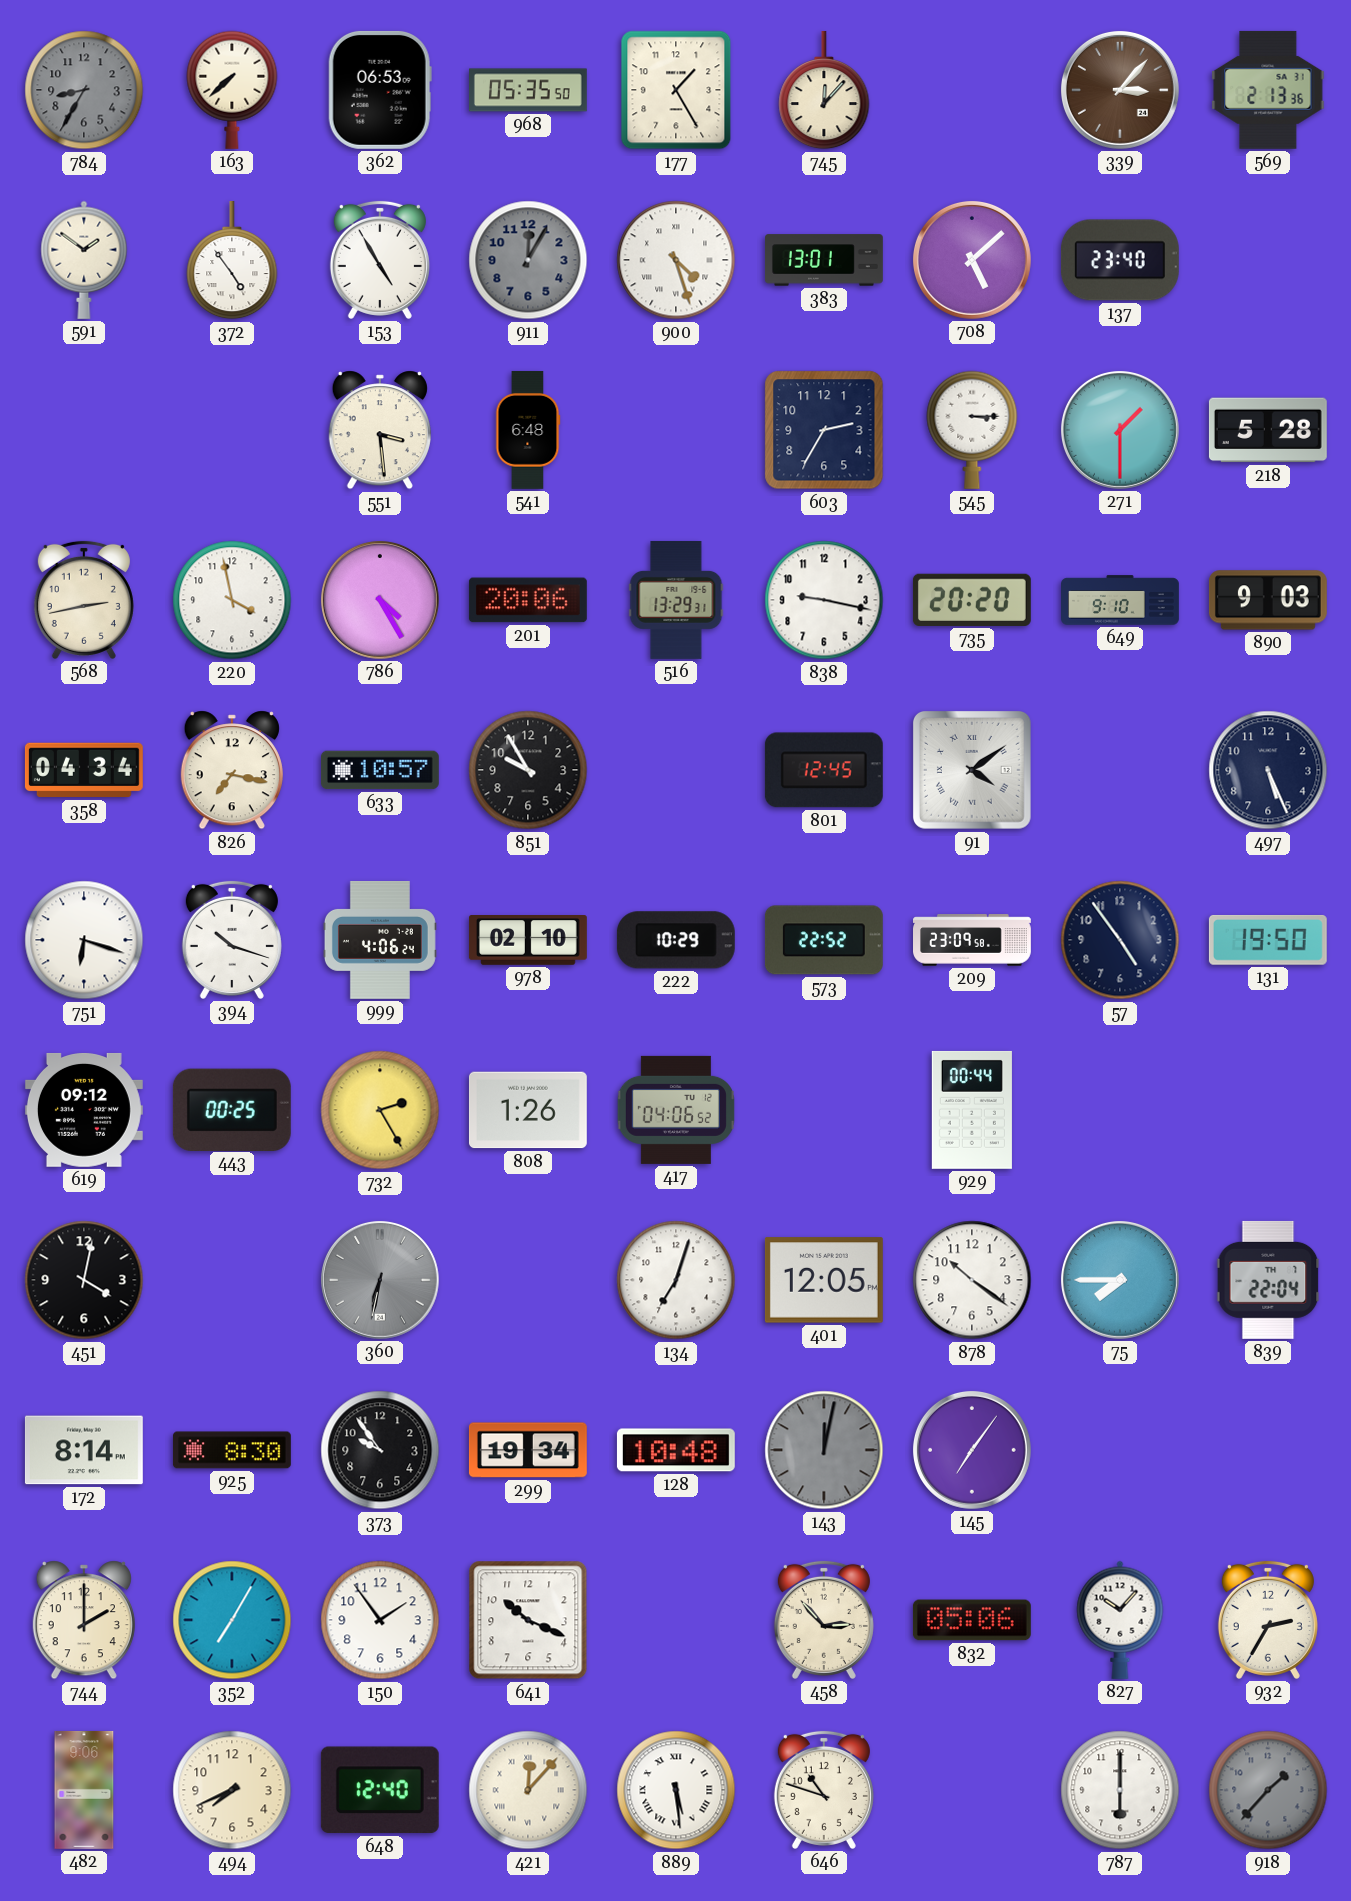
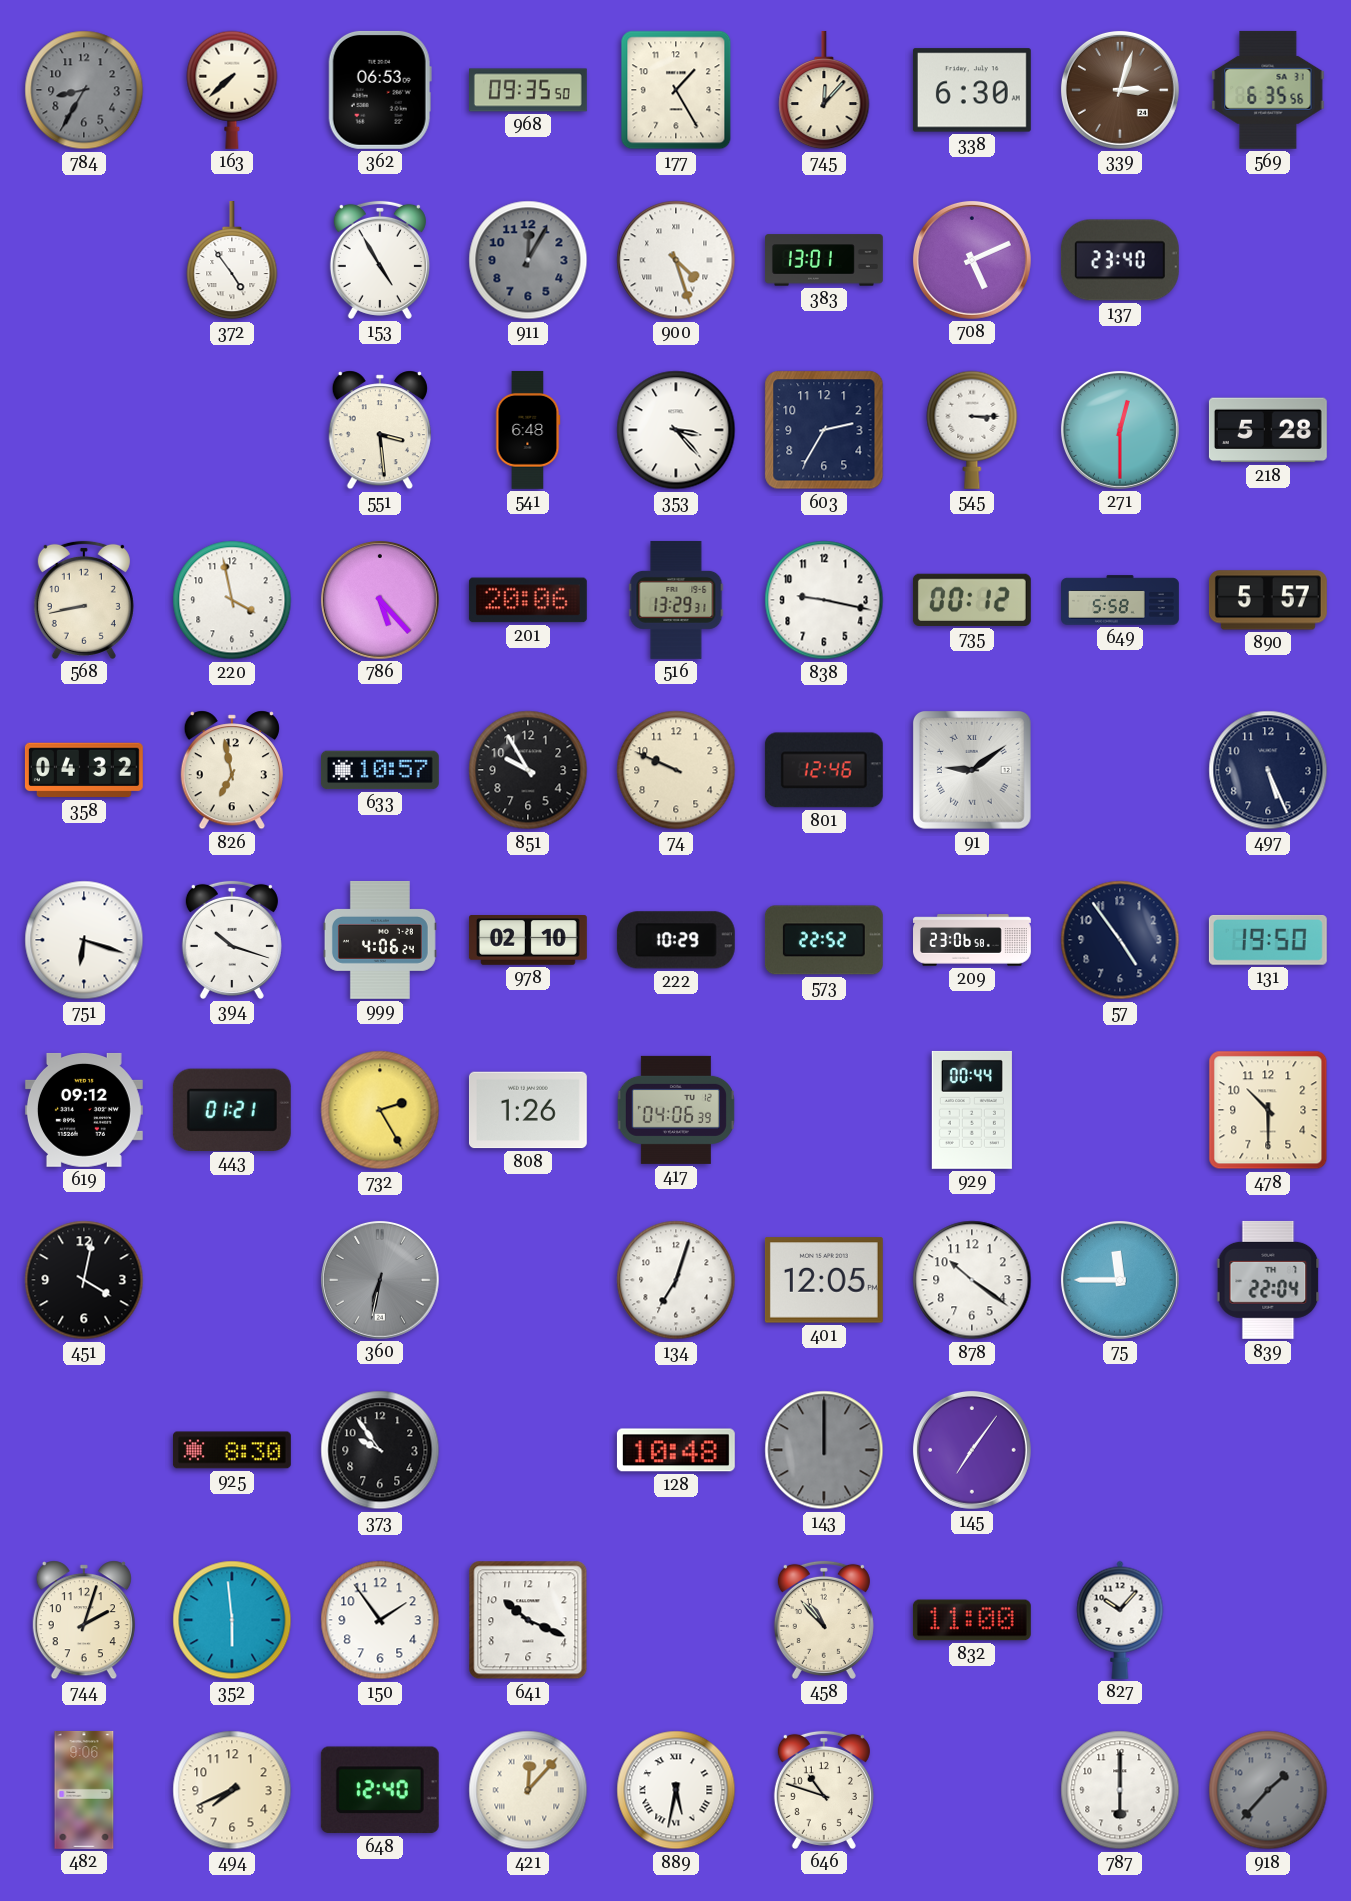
968: 05:35 -> 09:35 (528, 90)
338: none -> 6:30 (972, 90)
339: 3:07 -> 3:03 (1120, 90)
569: 2:13 -> 6:35 (1268, 90)
591: 1:51 -> none (84, 260)
708: 5:08 -> 5:11 (972, 260)
353: none -> 3:23 (676, 430)
271: 1:30 -> 12:30 (1120, 430)
568: 2:43 -> 8:43 (84, 600)
786: 4:25 -> 5:23 (380, 600)
735: 20:20 -> 00:12 (972, 600)
649: 9:10 -> 5:58 (1121, 600)
890: 9:03 -> 5:57 (1268, 600)
358: 04:34 -> 04:32 (84, 770)
826: 7:17 -> 6:58 (232, 770)
74: none -> 9:49 (676, 770)
801: 12:45 -> 12:46 (824, 770)
91: 4:09 -> 9:09 (973, 771)
209: 23:09 -> 23:06 (973, 940)
443: 00:25 -> 01:21 (232, 1109)
417: 04:06:52 -> 04:06:39 (676, 1110)
478: none -> 10:30 (1268, 1110)
75: 7:45 -> 11:45 (1120, 1280)
172: 8:14 -> none (84, 1450)
299: 19:34 -> none (528, 1450)
143: 12:02 -> 12:00 (824, 1450)
744: 2:00 -> 2:03 (84, 1620)
352: 7:05 -> 5:59 (232, 1620)
458: 2:53 -> 10:53 (824, 1620)
832: 05:06 -> 11:00 (972, 1620)
932: 2:35 -> none (1268, 1620)
889: 5:29 -> 5:32 (676, 1790)
